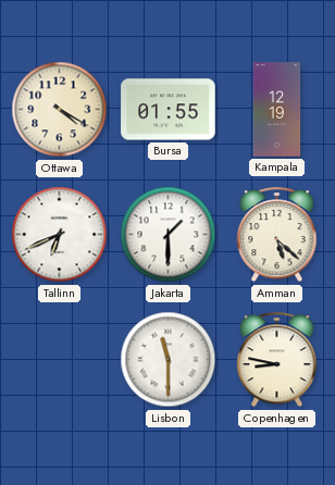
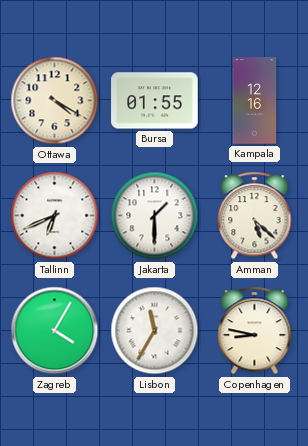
Kampala: 12:19 -> 12:16 (255, 101)
Zagreb: none -> 4:05 (55, 331)
Lisbon: 11:30 -> 11:35 (155, 331)
